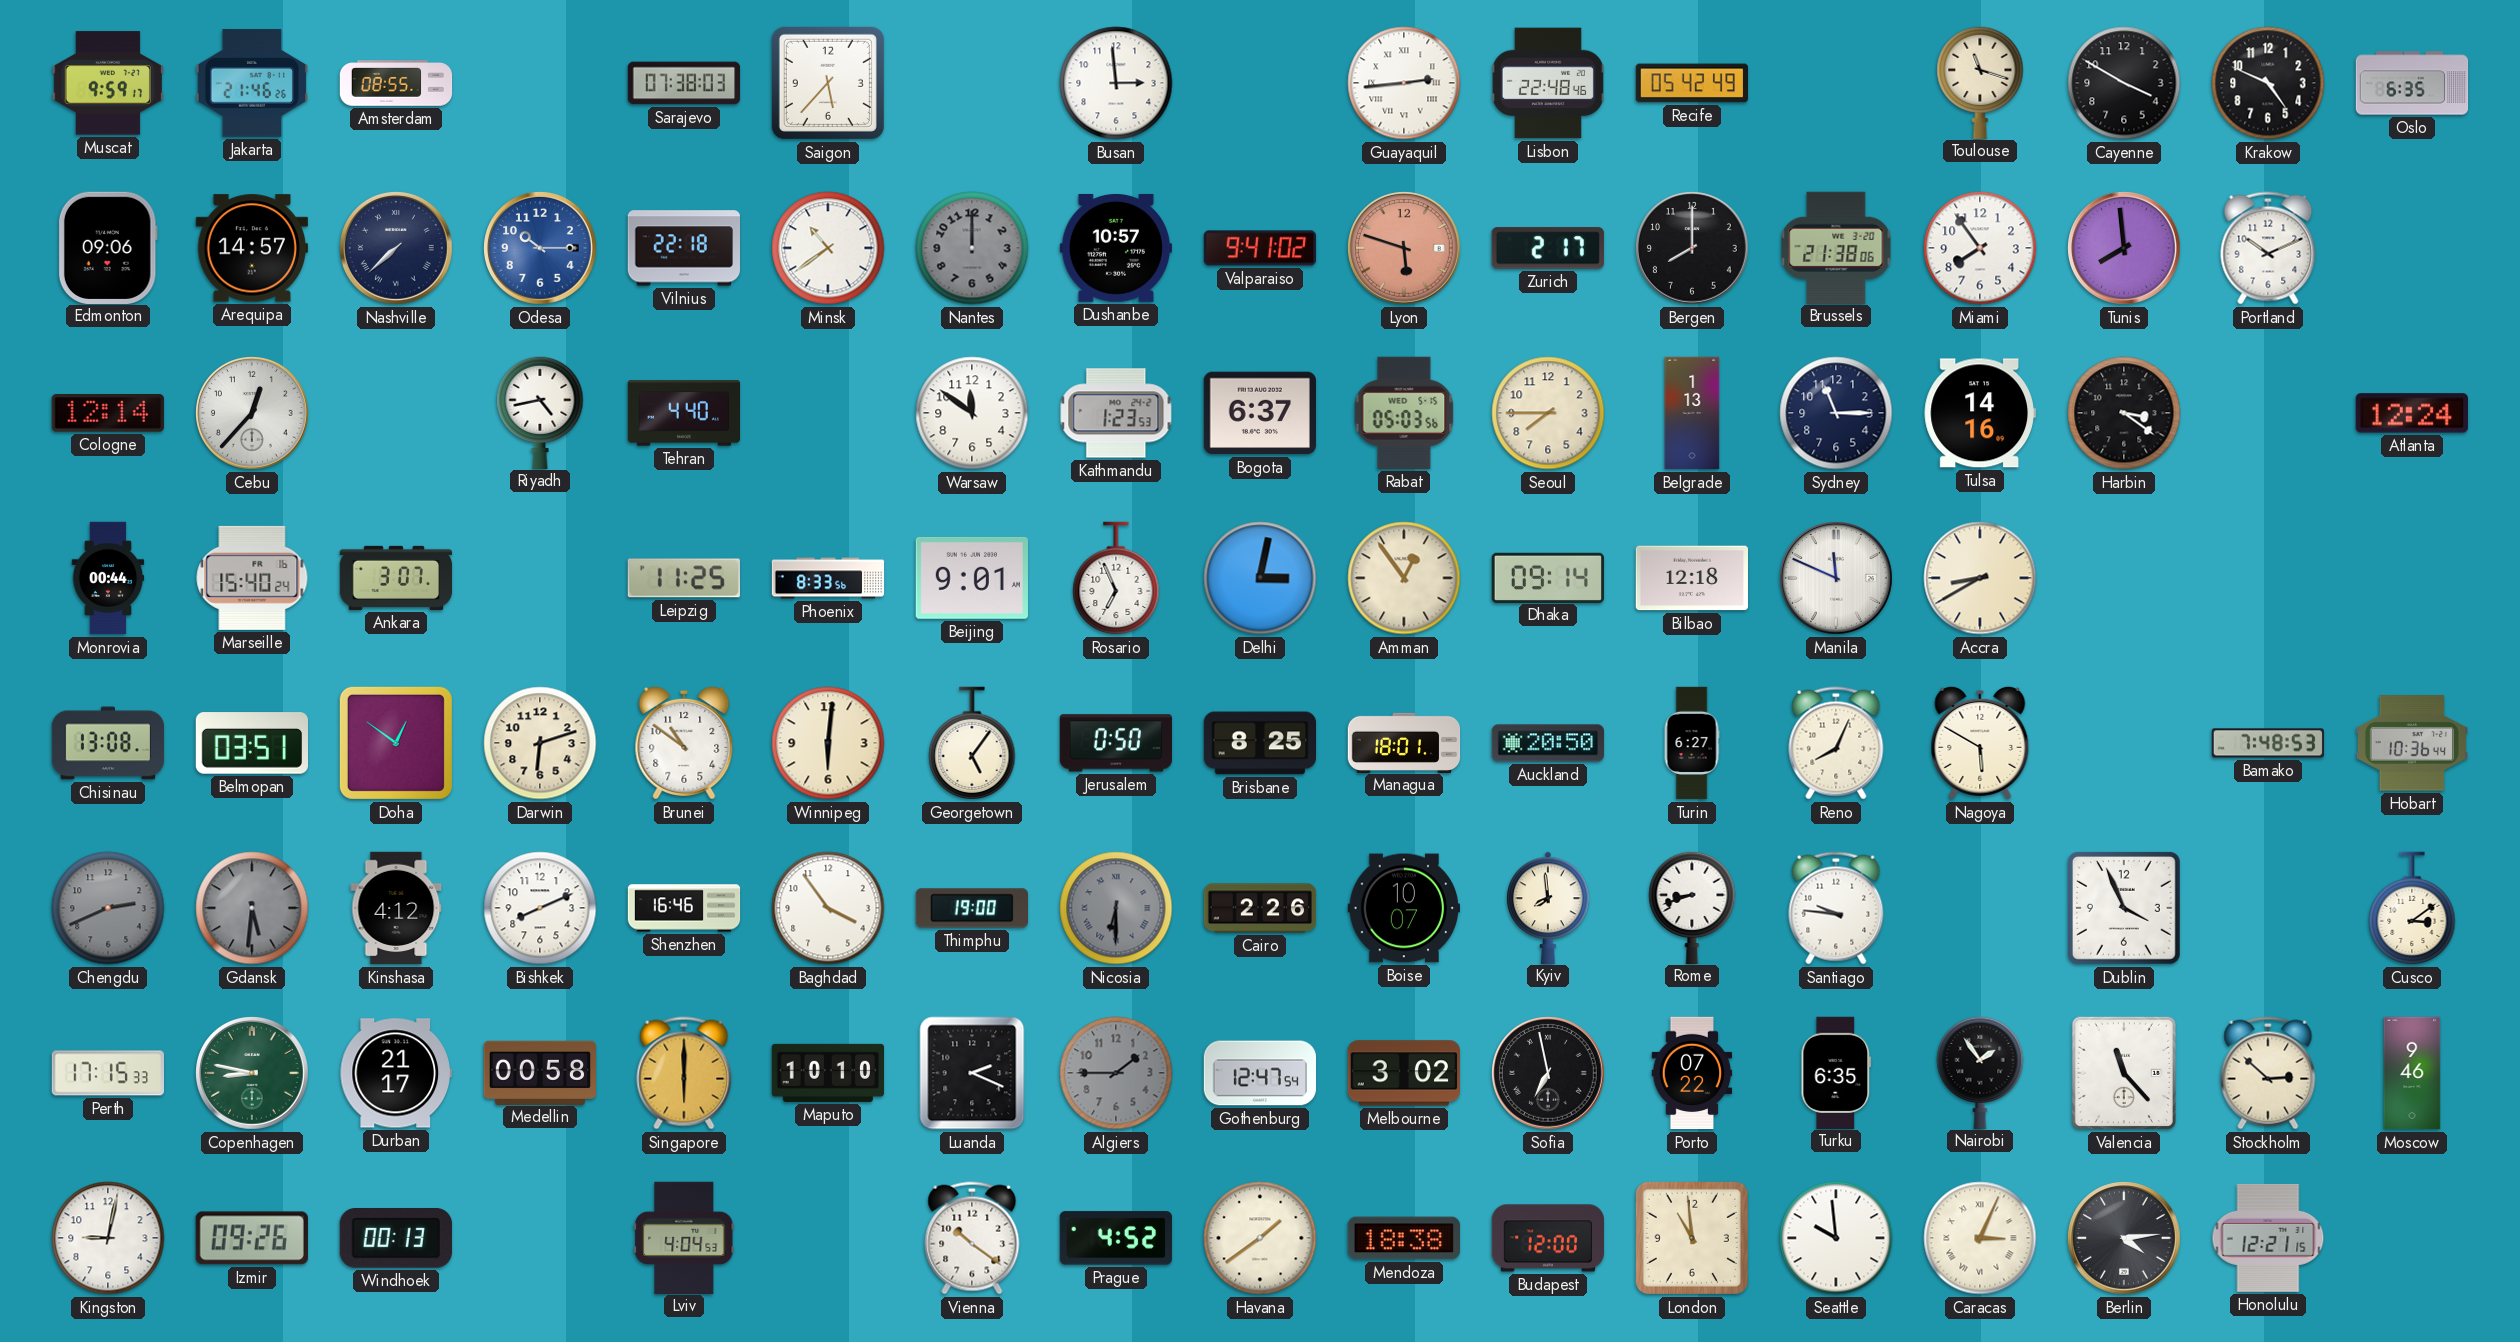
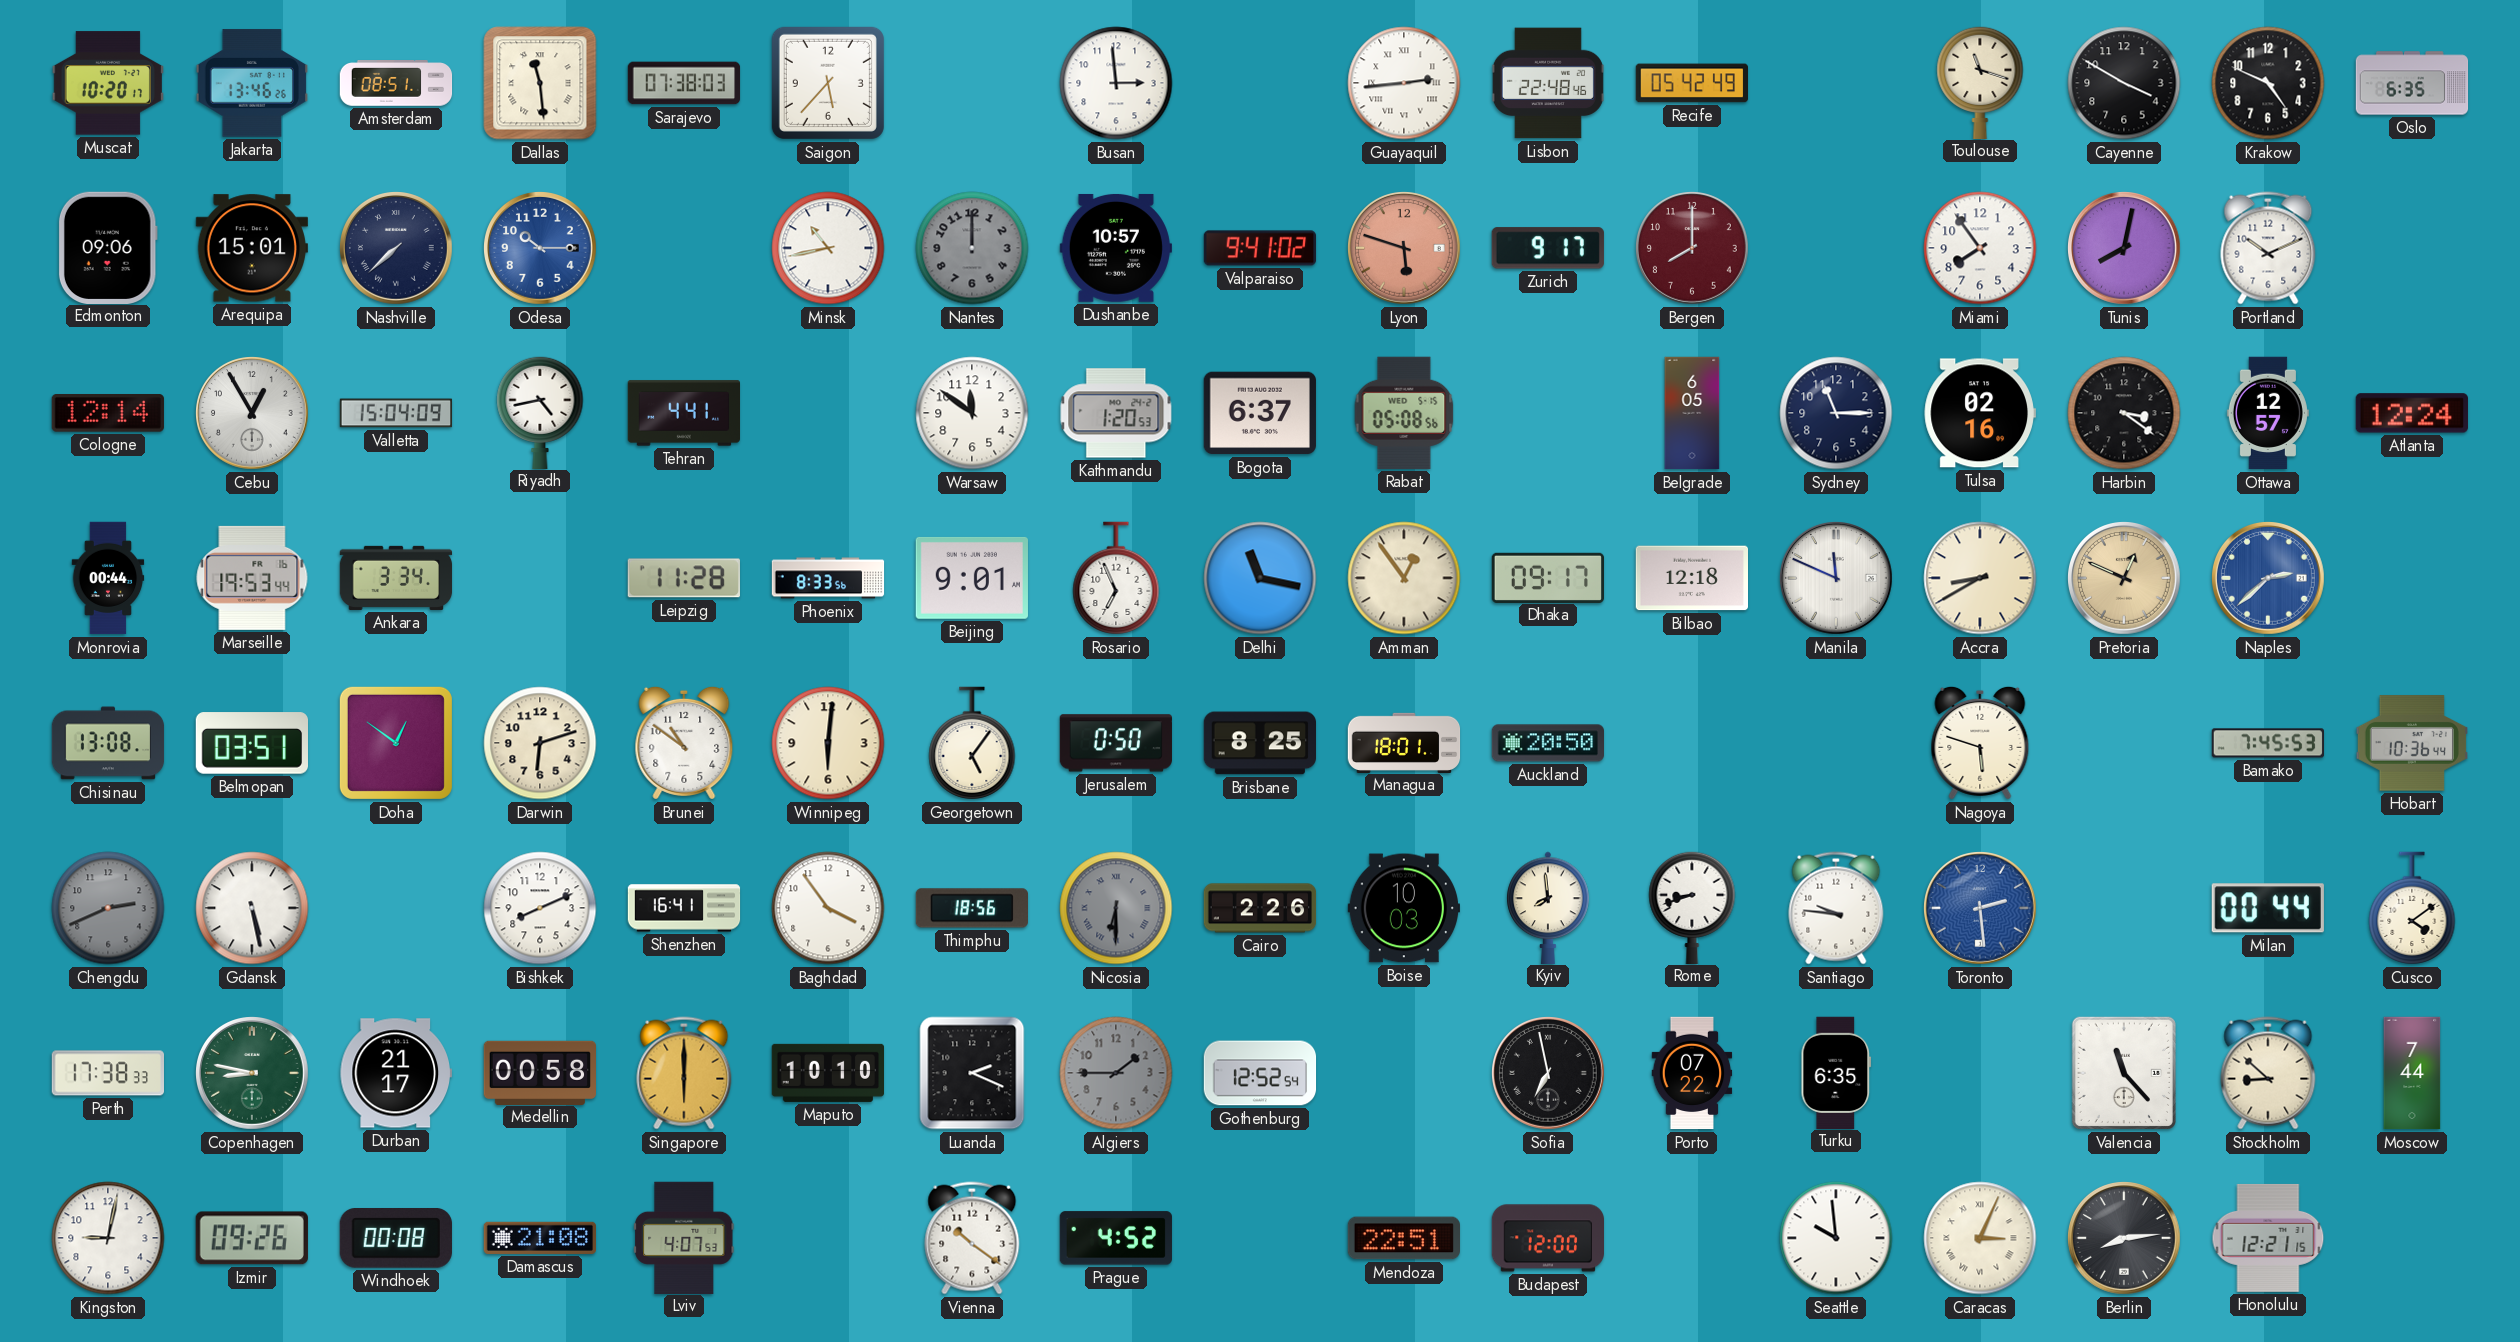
Muscat: 9:59 -> 10:20 (108, 83)
Jakarta: 21:46 -> 13:46 (251, 83)
Amsterdam: 08:55 -> 08:51 (396, 84)
Dallas: none -> 11:29 (540, 83)
Arequipa: 14:57 -> 15:01 (252, 248)
Vilnius: 22:18 -> none (683, 248)
Minsk: 10:39 -> 10:43 (828, 248)
Zurich: 2:17 -> 9:17 (1548, 248)
Bergen dial: black -> burgundy (1693, 249)
Brussels: 21:38 -> none (1836, 247)
Tunis: 7:59 -> 8:02 (2125, 249)
Cebu: 12:37 -> 12:55 (253, 414)
Valletta: none -> 15:04 (396, 413)
Tehran: 4:40 -> 4:41 (683, 413)
Kathmandu: 1:23 -> 1:20 (1116, 413)
Rabat: 05:03 -> 05:08 (1404, 413)
Seoul: 7:45 -> none (1548, 413)
Belgrade: 1:13 -> 6:05 (1692, 413)
Tulsa: 14:16 -> 02:16 (1980, 413)
Ottawa: none -> 12:57 (2268, 413)
Marseille: 15:40 -> 19:53 (252, 578)
Ankara: 3:07 -> 3:34 (396, 578)
Leipzig: 11:25 -> 11:28 (684, 578)
Delhi: 3:02 -> 11:17 (1260, 578)
Dhaka: 09:14 -> 09:17 (1547, 577)
Pretoria: none -> 12:49 (2125, 579)
Naples: none -> 2:38 (2269, 579)
Turin: 6:27 -> none (1692, 743)
Reno: 8:04 -> none (1836, 743)
Nagoya: 5:50 -> 5:48 (1980, 743)
Bamako: 7:48 -> 7:45 (2267, 743)
Gdansk: 5:31 -> 5:28 (252, 908)
Gdansk dial: grey -> white (252, 908)
Kinshasa: 4:12 -> none (396, 908)
Shenzhen: 16:46 -> 16:41 (684, 908)
Thimphu: 19:00 -> 18:56 (971, 908)
Boise: 10:07 -> 10:03 (1403, 908)
Toronto: none -> 2:29 (1981, 909)
Dublin: 3:56 -> none (2124, 908)
Milan: none -> 00:44 (2268, 908)
Cusco: 3:09 -> 4:09 (2412, 908)
Perth: 17:15 -> 17:38 (107, 1073)
Gothenburg: 12:47 -> 12:52 (1260, 1073)
Melbourne: 3:02 -> none (1403, 1073)
Nairobi: 1:54 -> none (1980, 1072)
Stockholm: 2:52 -> 8:52 (2268, 1073)
Moscow: 9:46 -> 7:44 (2412, 1073)
Windhoek: 00:13 -> 00:08 (396, 1239)
Damascus: none -> 21:08 (539, 1238)
Lviv: 4:04 -> 4:07 (684, 1237)
Havana: 1:39 -> none (1260, 1238)
Mendoza: 18:38 -> 22:51 (1403, 1238)
London: 10:59 -> none (1692, 1238)
Berlin: 4:14 -> 8:14 (2125, 1239)
